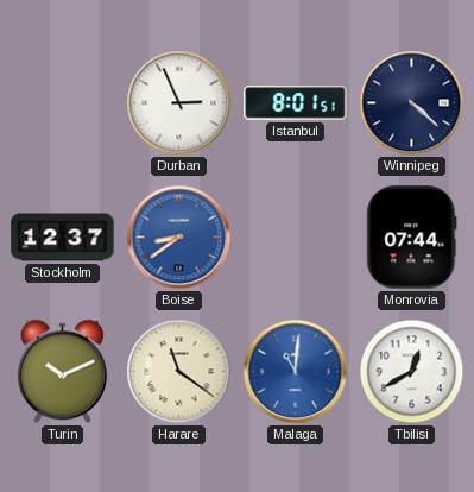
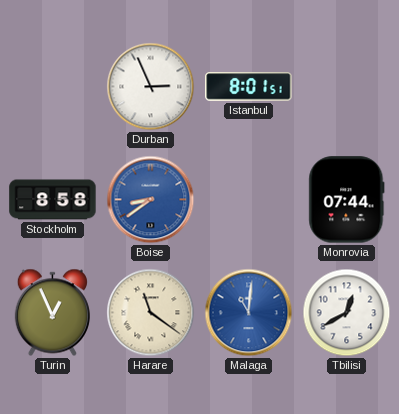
Winnipeg: 4:22 -> none (412, 103)
Stockholm: 12:37 -> 8:58 (53, 200)
Turin: 10:11 -> 12:56 (52, 313)
